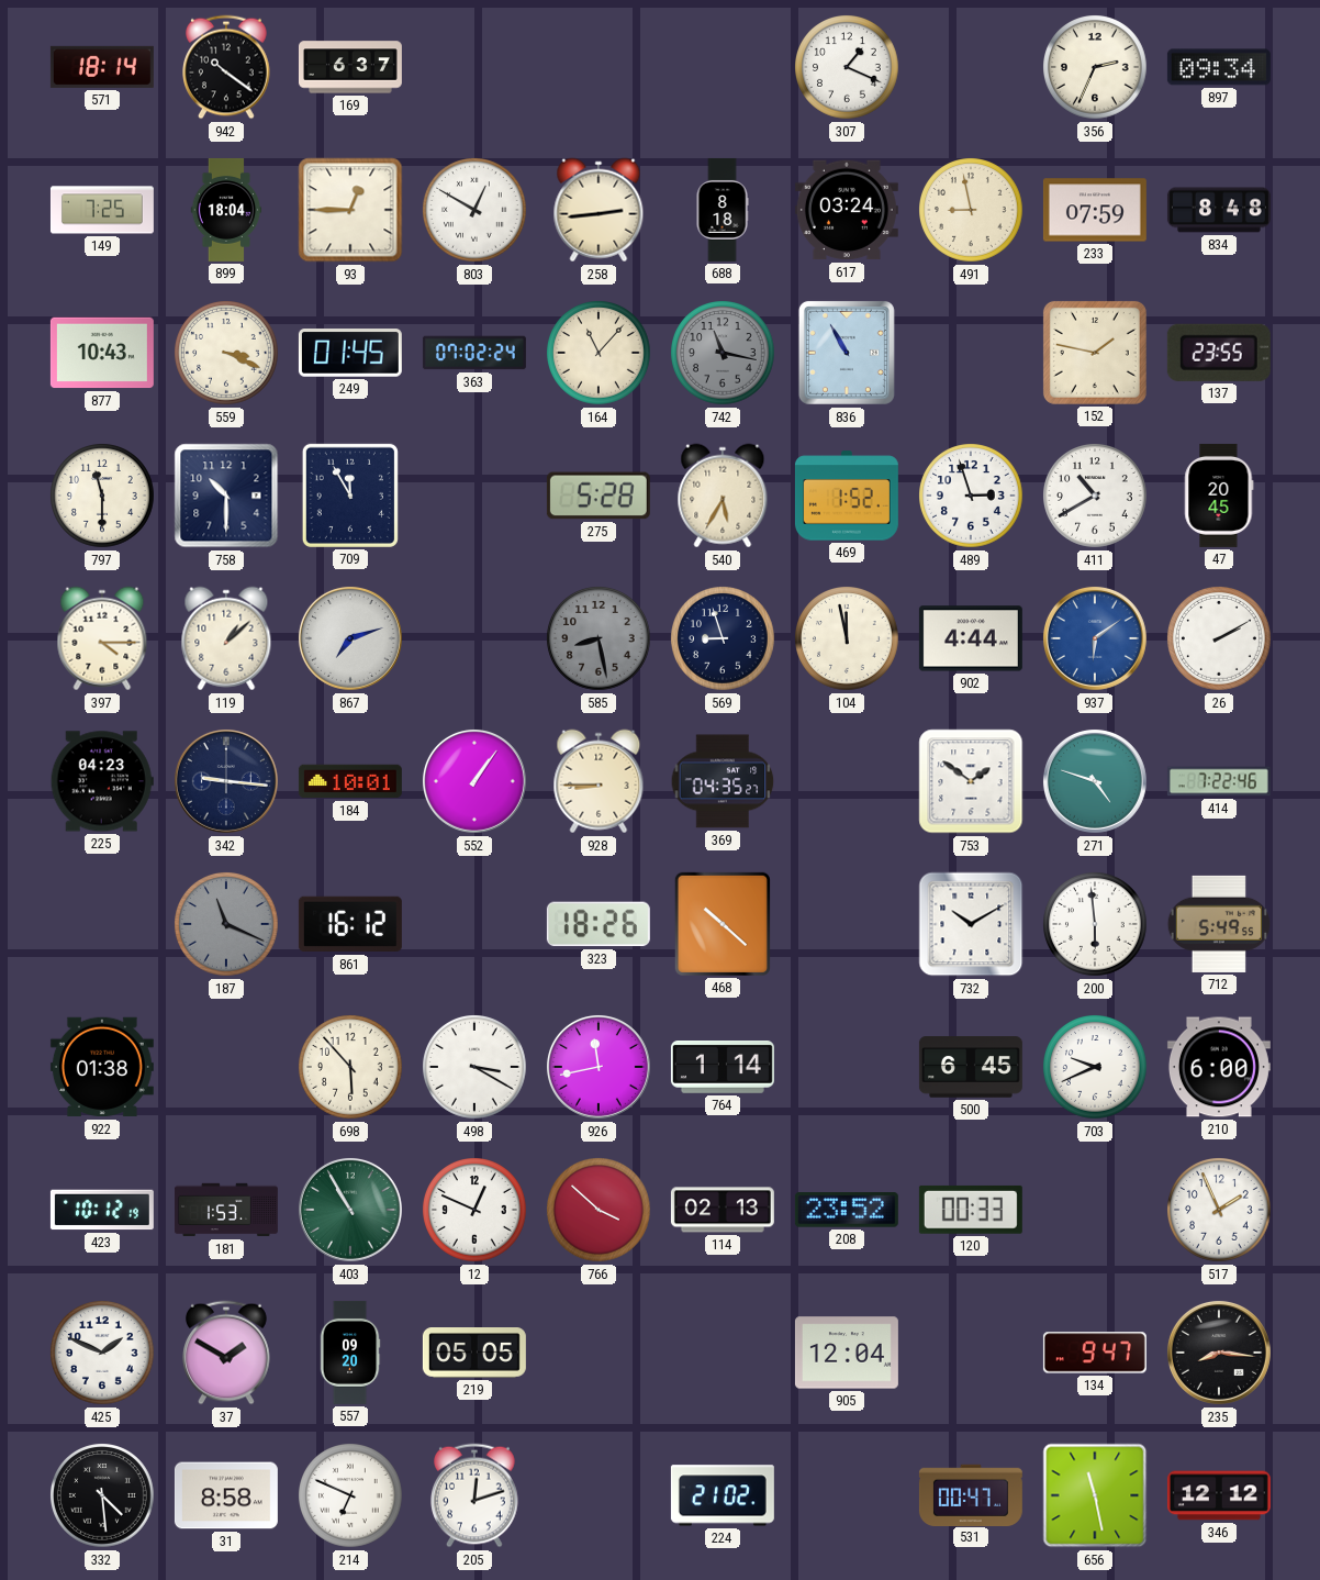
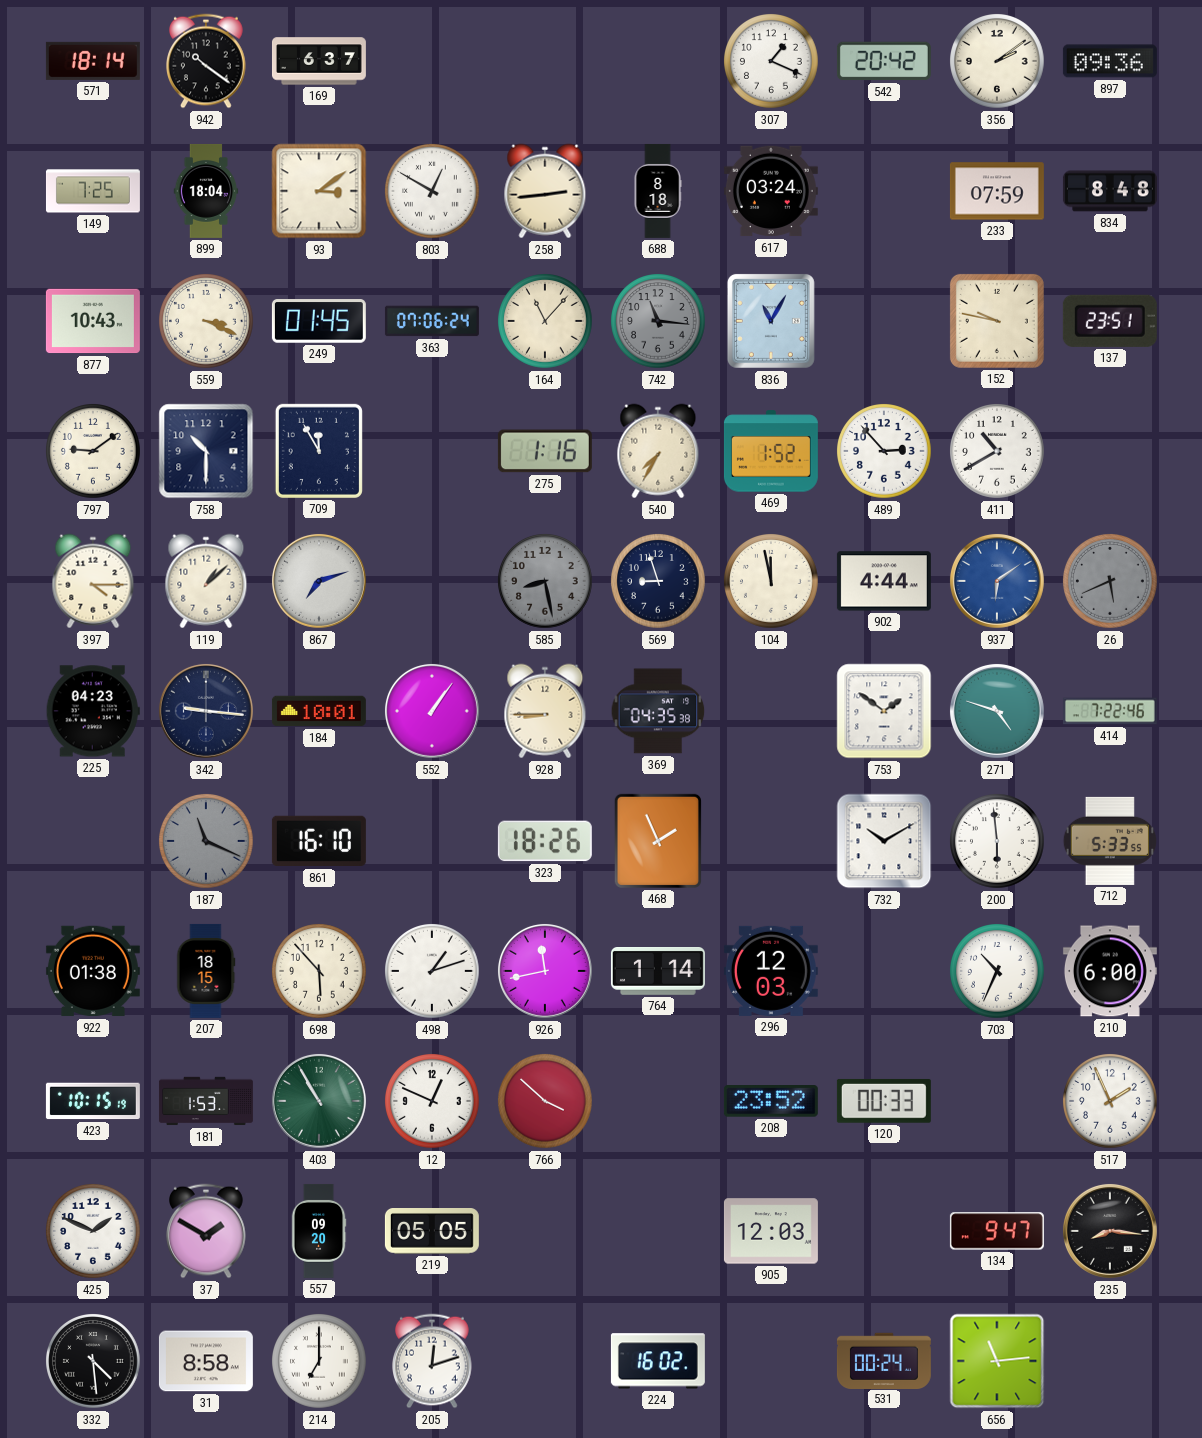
542: none -> 20:42 (884, 61)
356: 2:34 -> 2:09 (998, 62)
897: 09:34 -> 09:36 (1110, 61)
93: 12:45 -> 3:09 (319, 191)
491: 8:58 -> none (972, 211)
363: 07:02 -> 07:06 (432, 321)
742: 11:17 -> 11:16 (659, 322)
836: 10:55 -> 11:05 (771, 321)
152: 1:47 -> 9:47 (997, 321)
137: 23:55 -> 23:51 (1110, 321)
797: 11:30 -> 9:09 (94, 452)
275: 5:28 -> 1:16 (545, 451)
540: 5:35 -> 7:35 (658, 451)
489: 2:57 -> 2:53 (885, 452)
47: 20:45 -> none (1219, 496)
26: 2:10 -> 5:41 (1111, 582)
26 dial: white -> grey (1111, 582)
369: 04:35:27 -> 04:35:38 (658, 711)
861: 16:12 -> 16:10 (319, 841)
468: 10:22 -> 1:56 (658, 841)
712: 5:49 -> 5:33 (1110, 841)
207: none -> 18:15 (206, 971)
498: 3:20 -> 1:12 (433, 972)
296: none -> 12:03 (771, 971)
500: 6:45 -> none (971, 1067)
703: 9:41 -> 10:34 (998, 972)
423: 10:12 -> 10:15 (93, 1101)
114: 02:13 -> none (723, 1210)
905: 12:04 -> 12:03 (771, 1231)
214: 6:49 -> 7:00 (320, 1362)
224: 21:02 -> 16:02 (658, 1361)
531: 00:47 -> 00:24 (884, 1360)
656: 11:28 -> 11:14 (997, 1361)
346: 12:12 -> none (1219, 1495)
